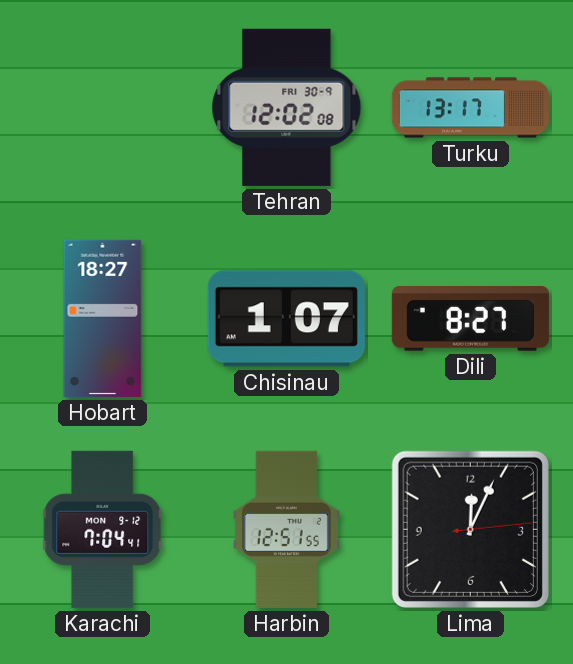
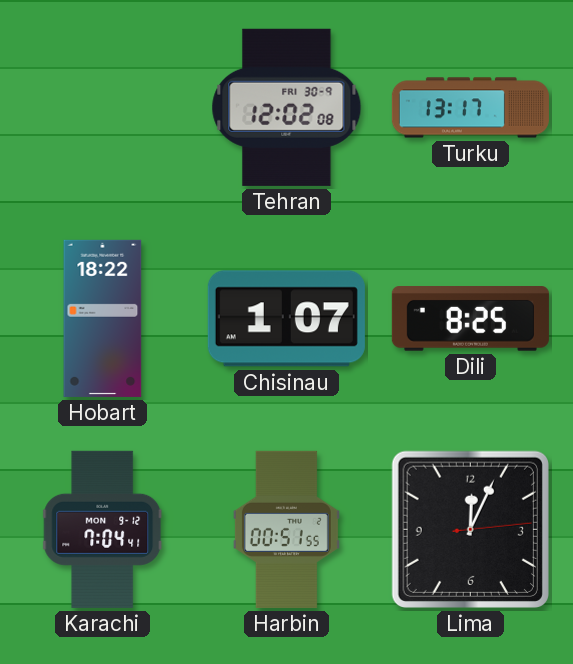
Hobart: 18:27 -> 18:22 (103, 318)
Dili: 8:27 -> 8:25 (470, 319)
Harbin: 12:51 -> 00:51 (286, 529)
